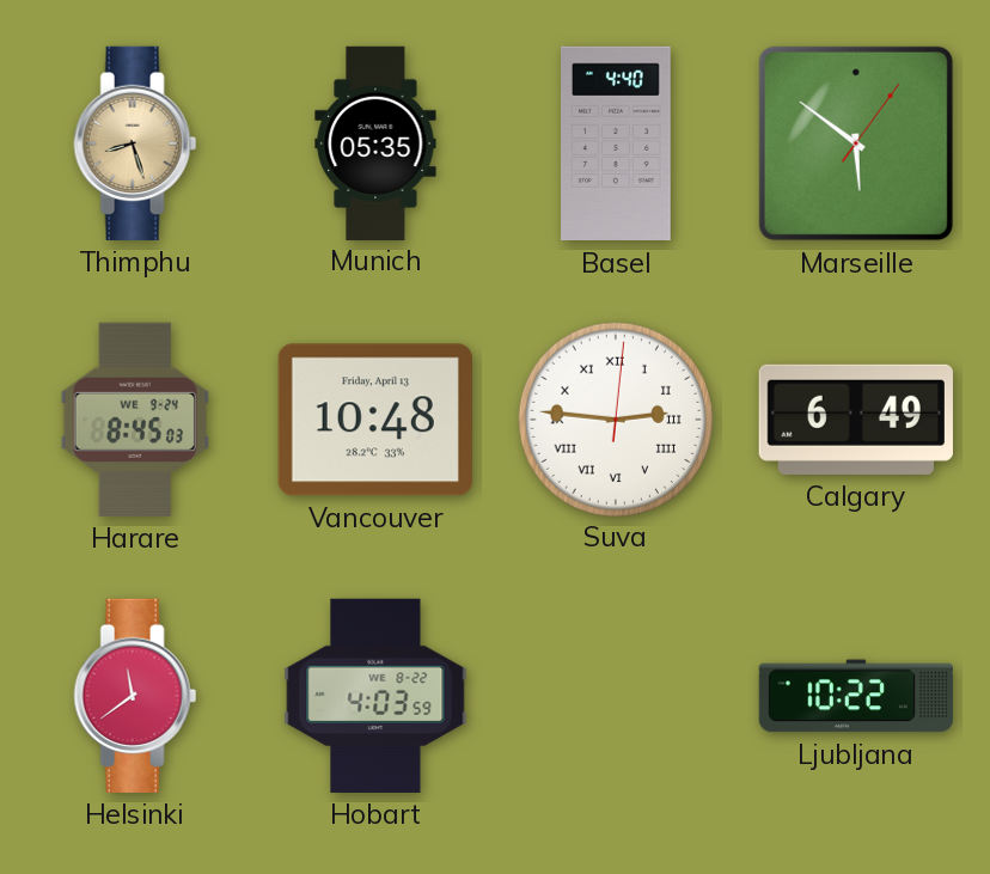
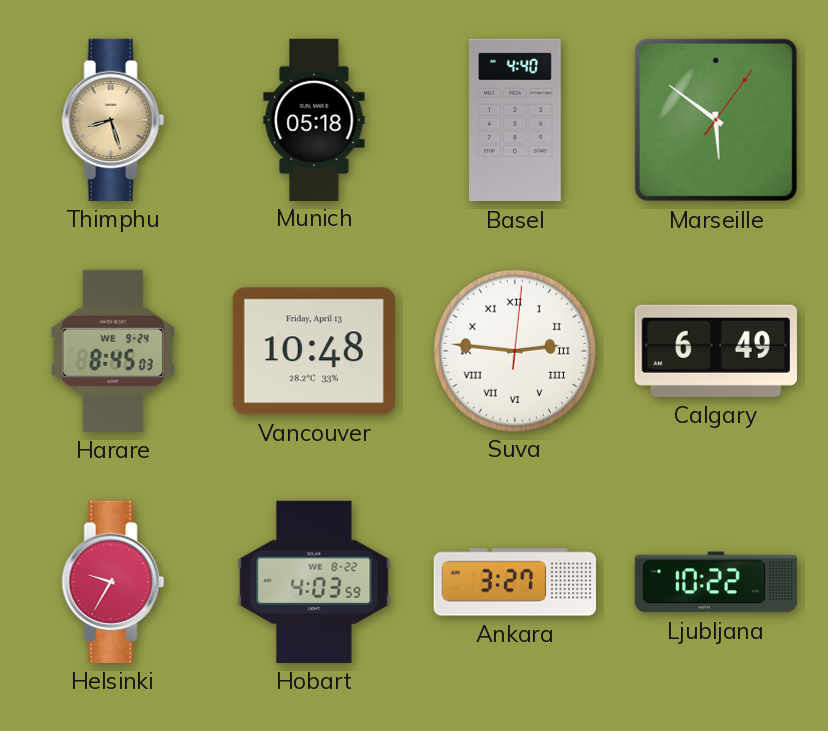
Munich: 05:35 -> 05:18 (314, 119)
Helsinki: 11:39 -> 9:35 (113, 582)
Ankara: none -> 3:27 (514, 582)
